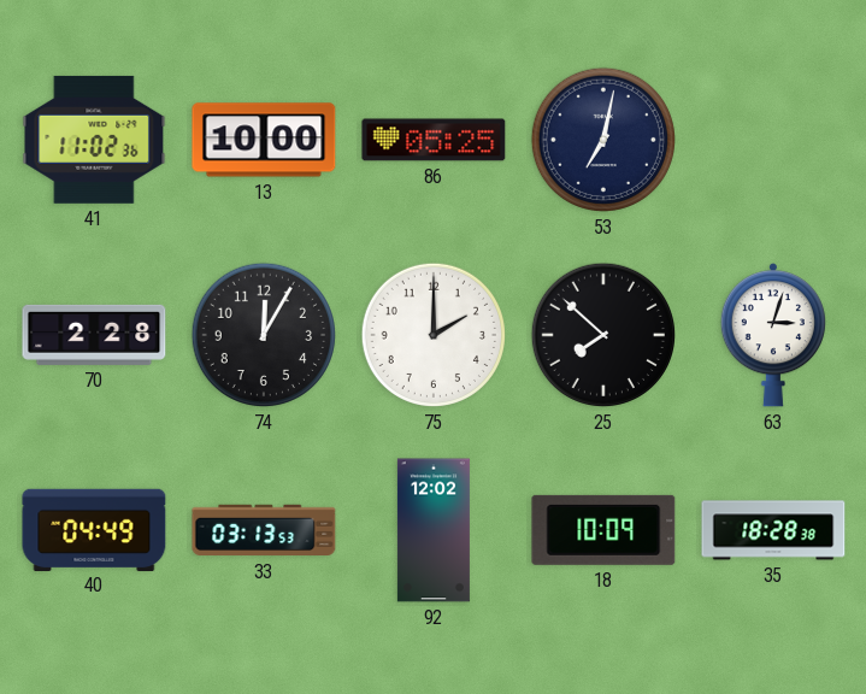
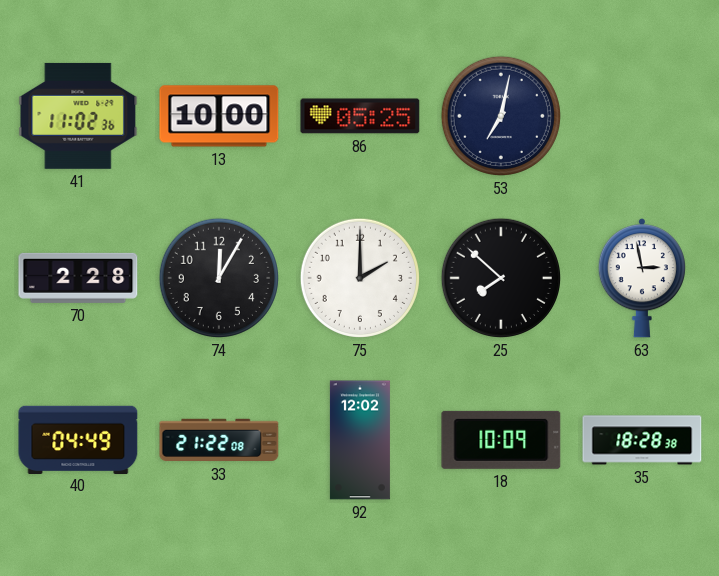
63: 3:03 -> 2:58 (642, 278)
33: 03:13 -> 21:22 (219, 440)
